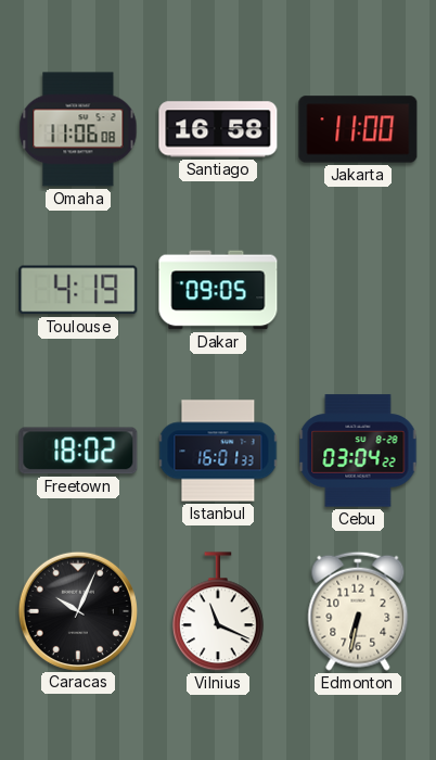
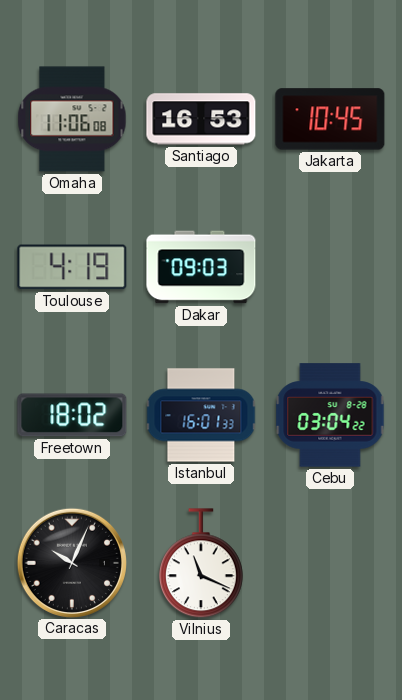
Santiago: 16:58 -> 16:53 (201, 119)
Jakarta: 11:00 -> 10:45 (330, 119)
Dakar: 09:05 -> 09:03 (201, 267)
Edmonton: 6:32 -> none (358, 611)
